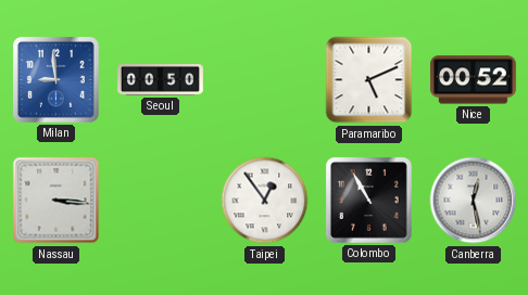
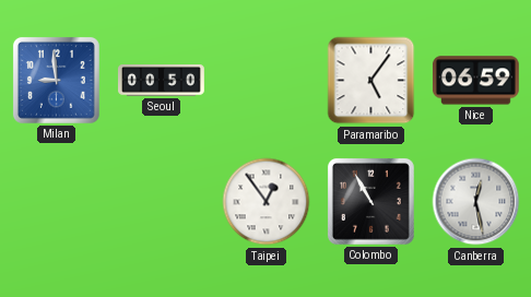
Paramaribo: 5:11 -> 5:06 (371, 81)
Nice: 00:52 -> 06:59 (475, 81)
Nassau: 3:16 -> none (56, 201)
